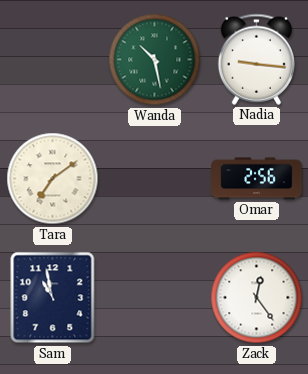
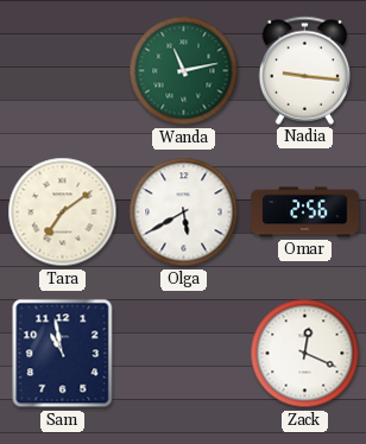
Wanda: 10:28 -> 11:13 (184, 71)
Olga: none -> 5:40 (184, 213)
Zack: 12:24 -> 12:19 (305, 354)
